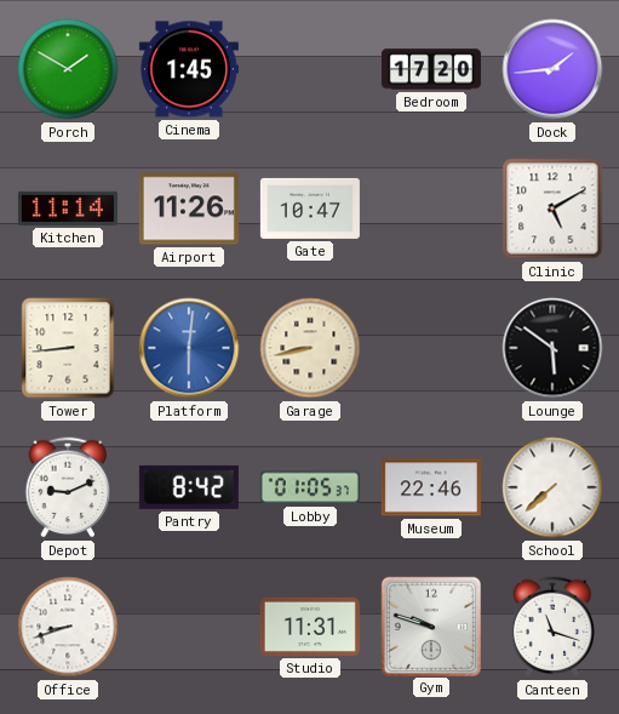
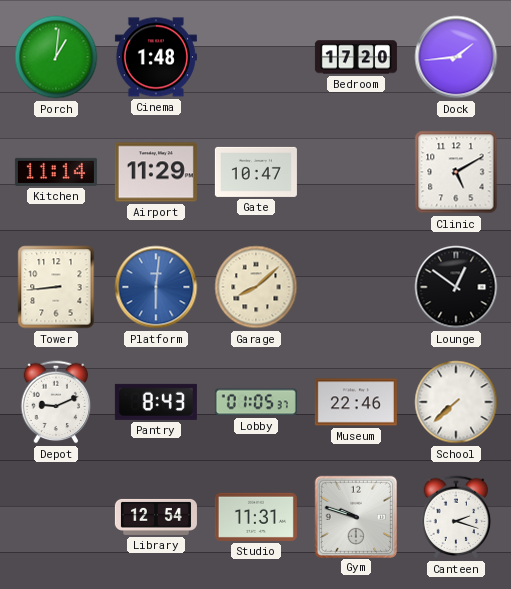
Porch: 1:50 -> 1:01 (56, 57)
Cinema: 1:45 -> 1:48 (156, 57)
Airport: 11:26 -> 11:29 (156, 172)
Garage: 8:43 -> 8:08 (256, 287)
Lounge: 5:51 -> 12:51 (456, 287)
Pantry: 8:42 -> 8:43 (156, 402)
Office: 8:42 -> none (68, 627)
Library: none -> 12:54 (156, 517)
Canteen: 11:18 -> 2:18 (456, 517)
